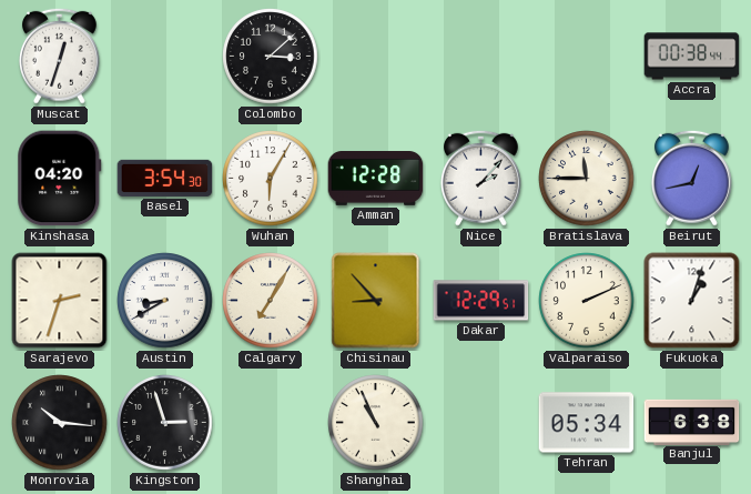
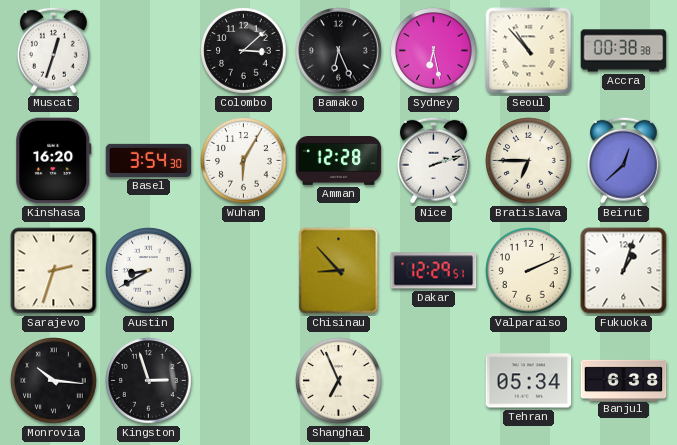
Bamako: none -> 6:26 (339, 51)
Sydney: none -> 6:28 (434, 51)
Seoul: none -> 10:53 (529, 51)
Accra: 00:38:44 -> 00:38:38 (624, 51)
Kinshasa: 04:20 -> 16:20 (54, 161)
Nice: 2:07 -> 2:12 (433, 160)
Bratislava: 11:45 -> 6:45 (529, 161)
Beirut: 12:43 -> 12:38 (623, 160)
Calgary: 7:05 -> none (271, 301)
Shanghai: 10:56 -> 6:56 (339, 381)
